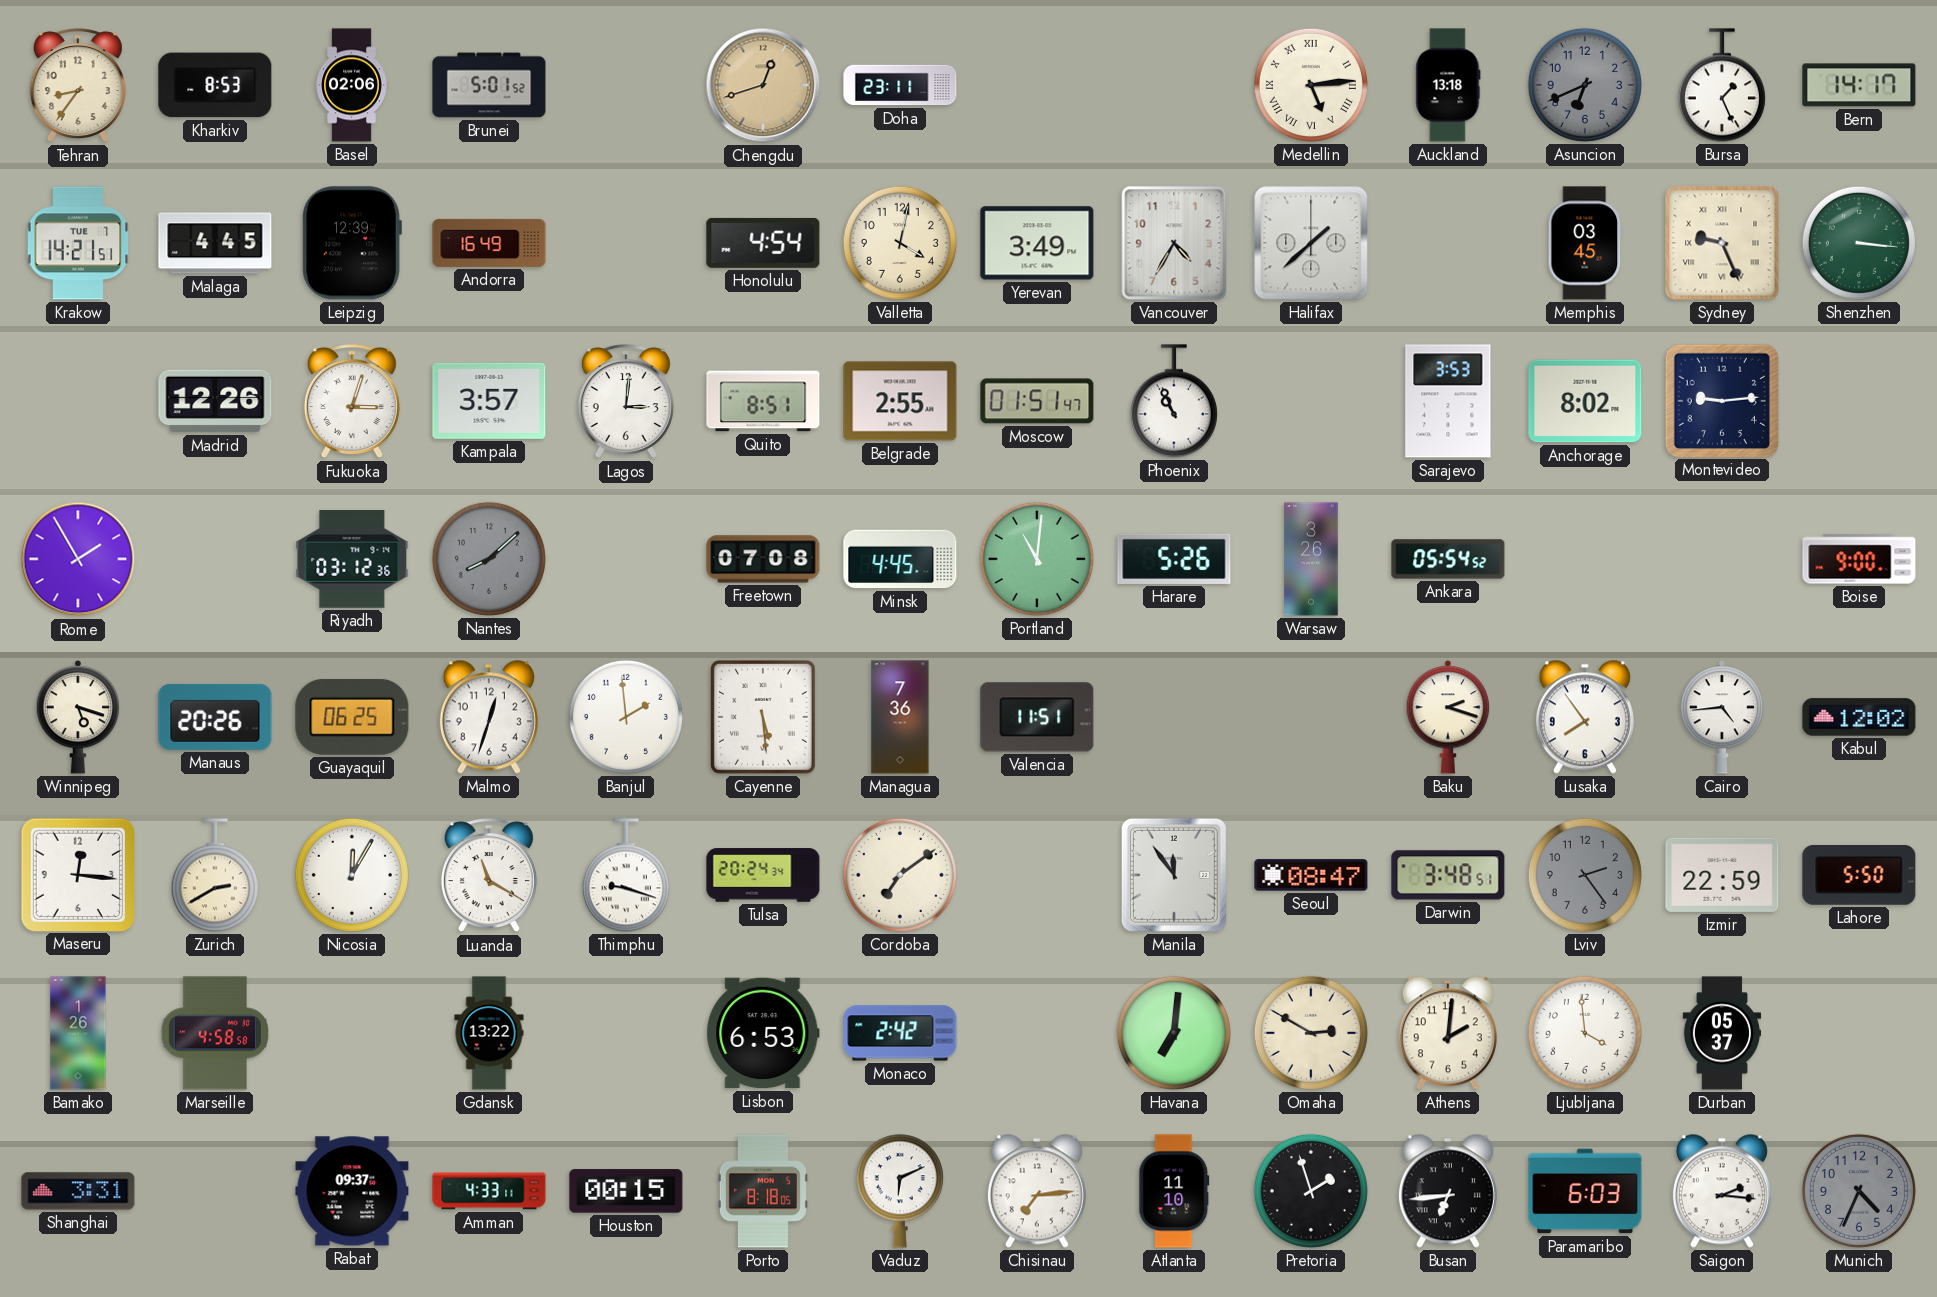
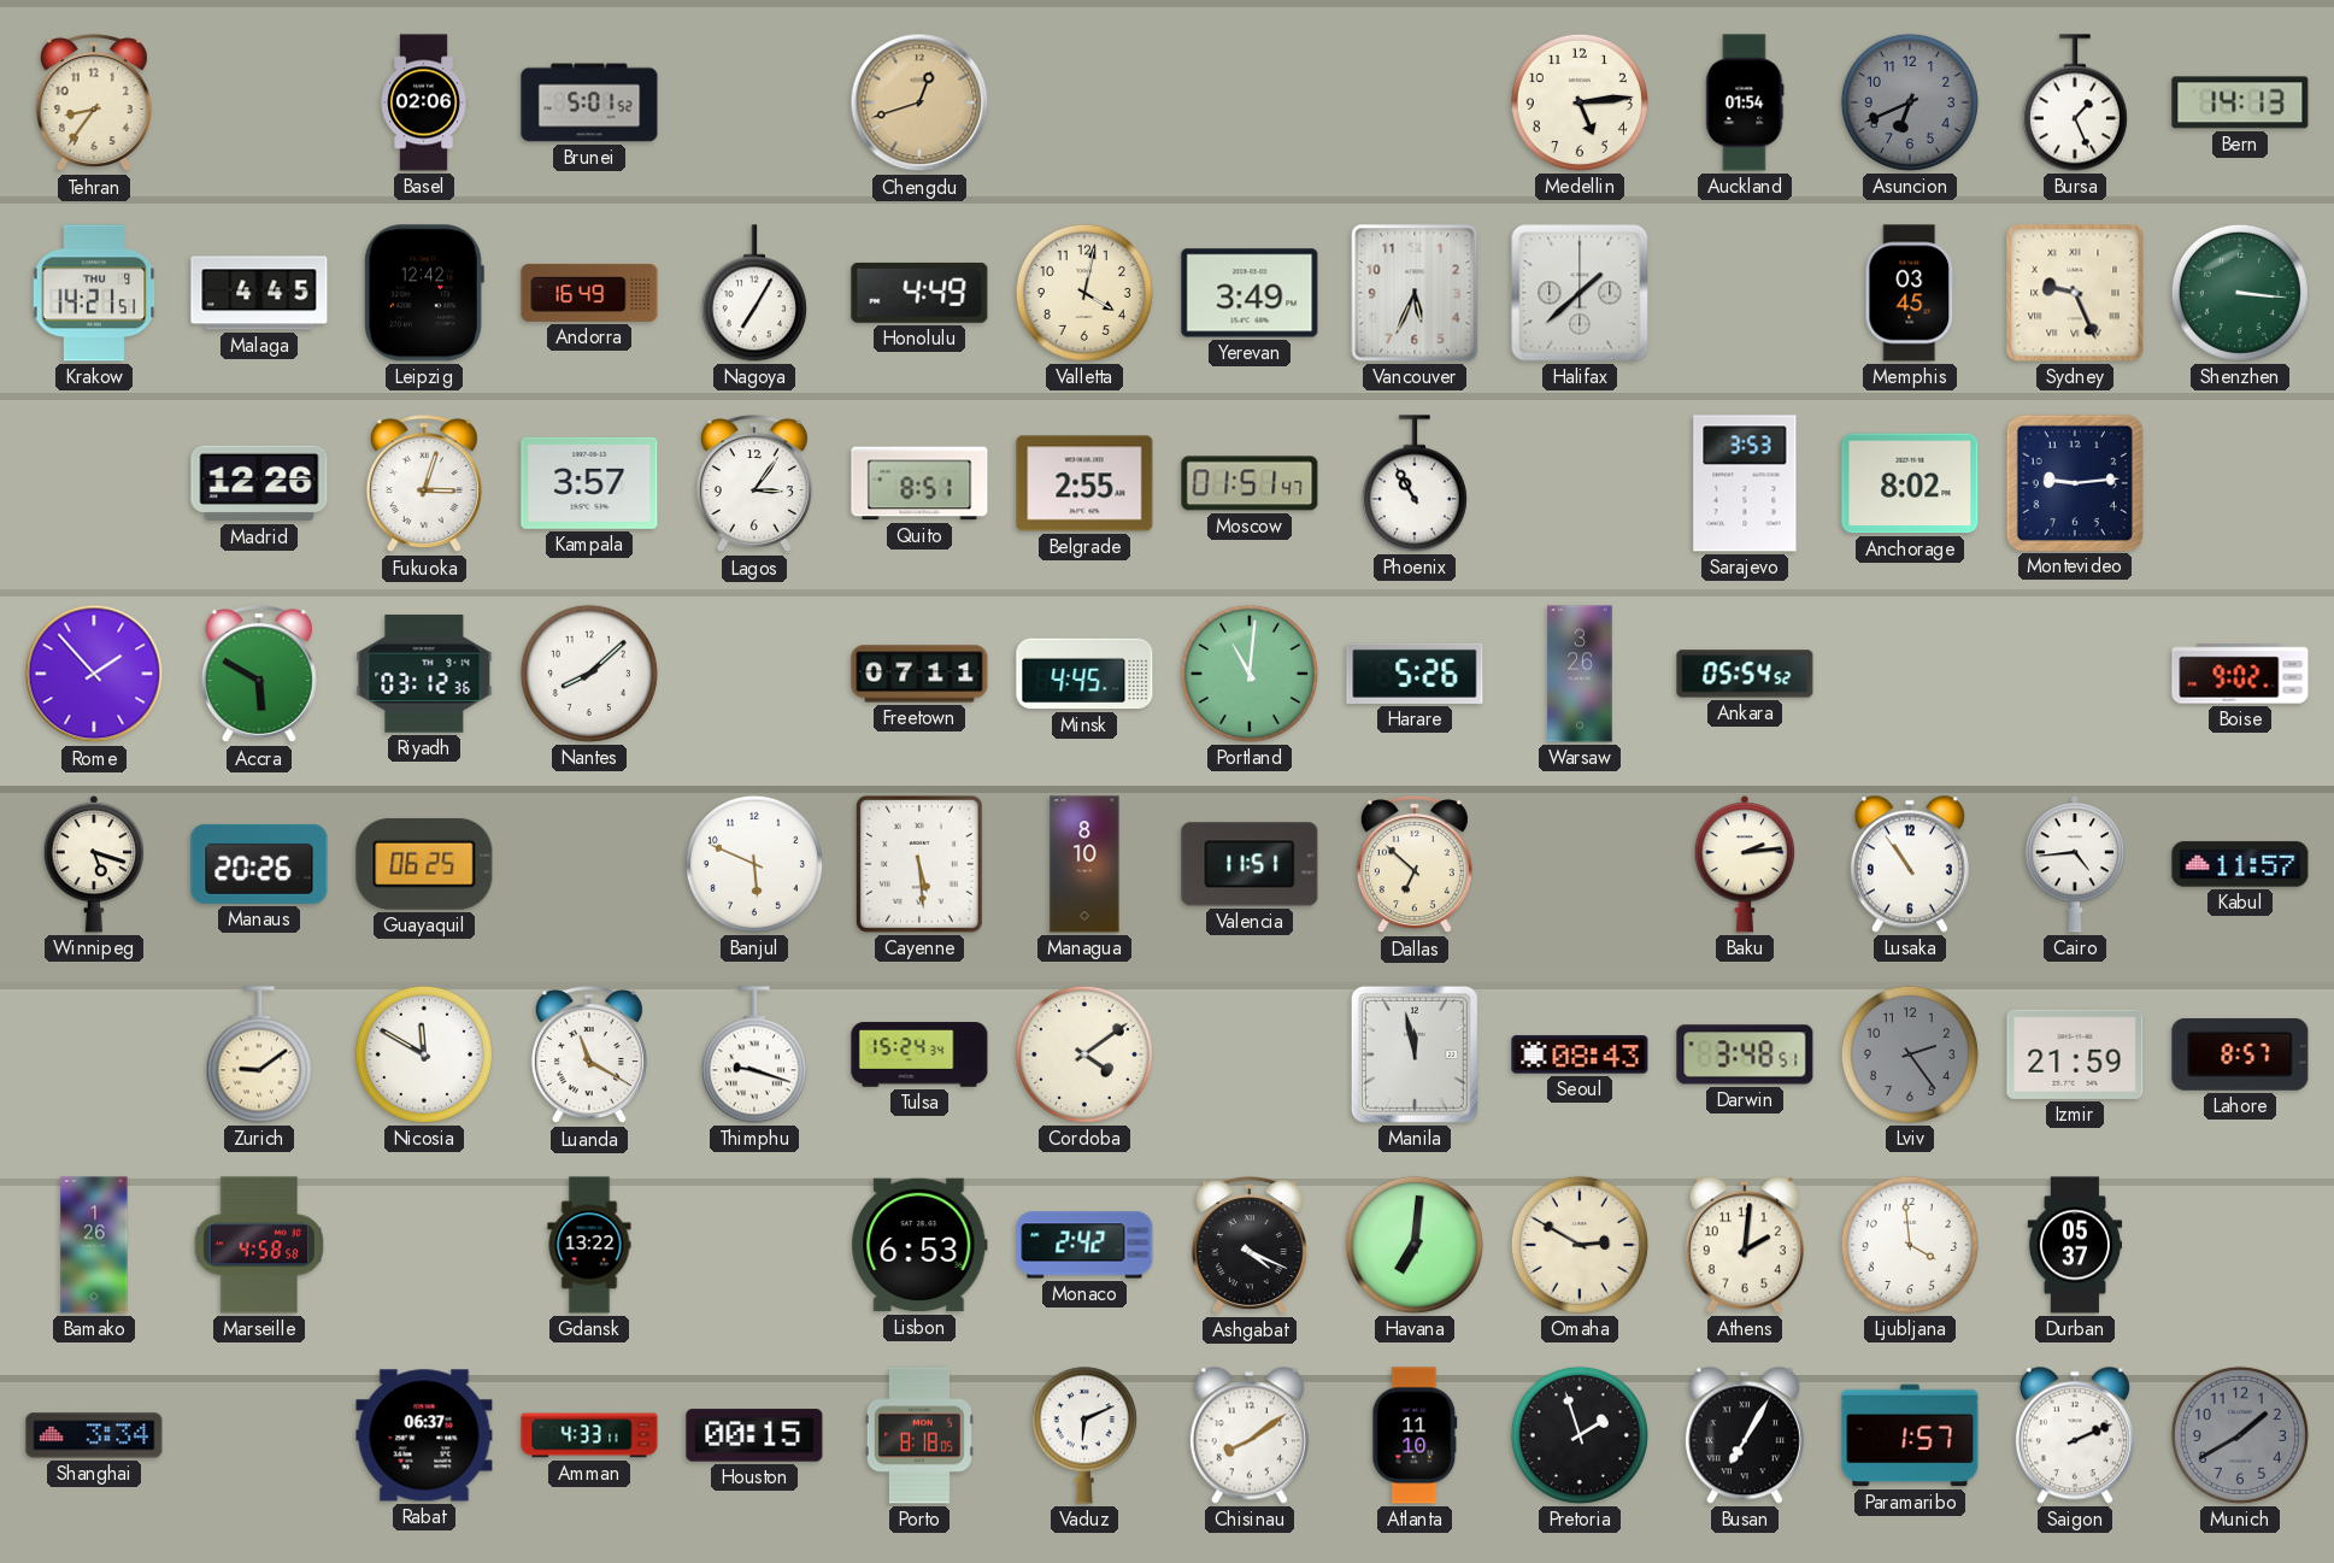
Kharkiv: 8:53 -> none (215, 85)
Doha: 23:11 -> none (900, 85)
Medellin numerals: Roman -> Arabic (1580, 102)
Auckland: 13:18 -> 01:54 (1745, 102)
Bern: 14:17 -> 14:13 (2240, 102)
Krakow date: TUE 7 -> THU 9 (94, 293)
Leipzig: 12:39 -> 12:42 (424, 293)
Nagoya: none -> 7:05 (754, 293)
Honolulu: 4:54 -> 4:49 (919, 293)
Vancouver: 4:35 -> 5:34 (1415, 293)
Lagos: 3:01 -> 3:06 (754, 484)
Phoenix: 10:56 -> 10:55 (1415, 483)
Rome: 1:55 -> 1:53 (94, 674)
Accra: none -> 5:50 (259, 675)
Nantes dial: grey -> white (589, 674)
Freetown: 07:08 -> 07:11 (919, 674)
Boise: 9:00 -> 9:02 (2240, 674)
Malmo: 12:33 -> none (489, 717)
Banjul: 1:59 -> 5:49 (754, 864)
Managua: 7:36 -> 8:10 (1084, 864)
Dallas: none -> 6:52 (1415, 865)
Baku: 2:18 -> 2:14 (1745, 864)
Lusaka: 7:54 -> 10:54 (1910, 864)
Kabul: 12:02 -> 11:57 (2240, 864)
Maseru: 12:16 -> none (77, 874)
Zurich: 2:40 -> 9:09 (259, 1054)
Nicosia: 12:05 -> 11:50 (424, 1054)
Tulsa: 20:24 -> 15:24 (919, 1054)
Cordoba: 7:09 -> 4:09 (1084, 1054)
Manila: 11:54 -> 11:58 (1415, 1054)
Seoul: 08:47 -> 08:43 (1580, 1054)
Izmir: 22:59 -> 21:59 (2075, 1054)
Lahore: 5:50 -> 8:57 (2240, 1054)
Ashgabat: none -> 4:19 (1250, 1246)
Shanghai: 3:31 -> 3:34 (94, 1435)
Rabat: 09:37 -> 06:37 (424, 1435)
Chisinau: 7:14 -> 8:09 (1250, 1435)
Busan: 6:44 -> 7:05 (1745, 1435)
Paramaribo: 6:03 -> 1:57 (1910, 1435)
Saigon: 2:16 -> 2:11 (2075, 1435)
Munich: 4:34 -> 1:40 (2240, 1435)
